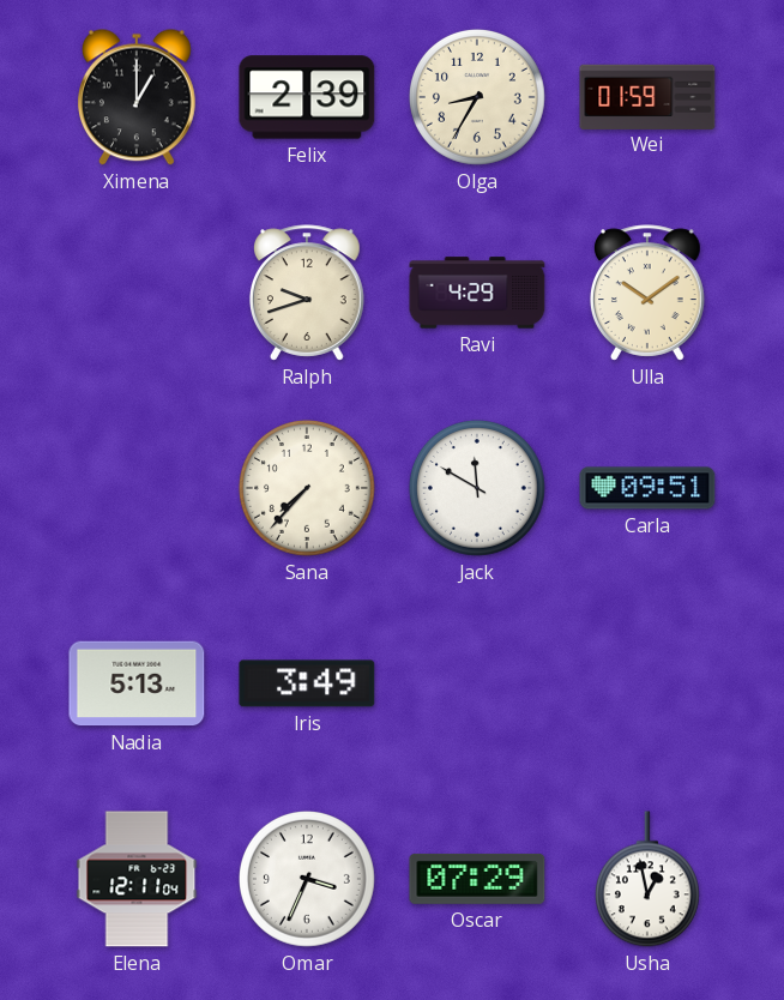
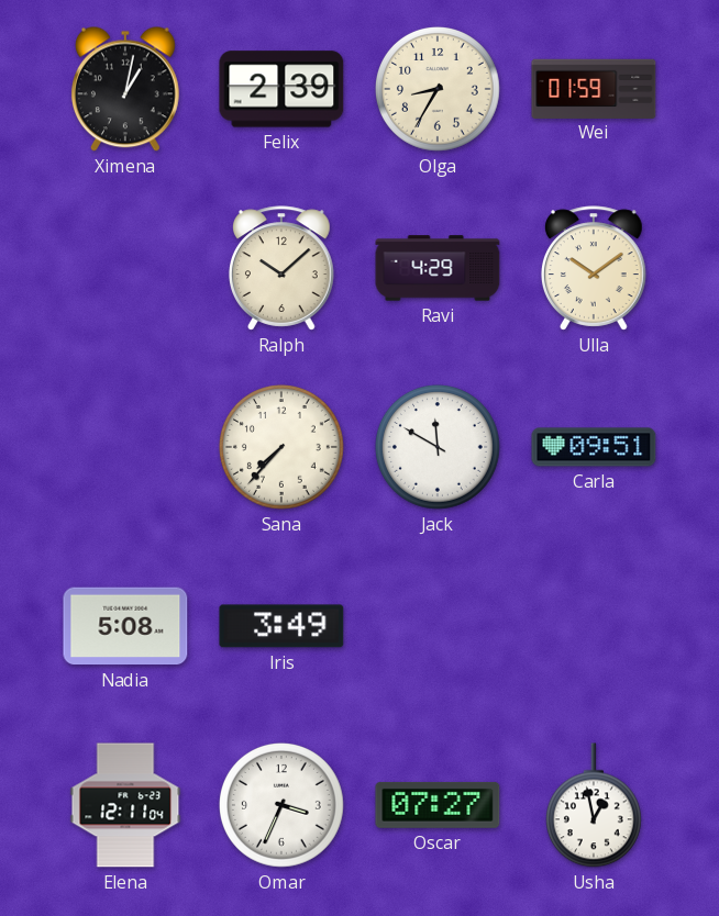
Ximena: 1:00 -> 1:02 (125, 89)
Ralph: 9:42 -> 10:08 (281, 268)
Nadia: 5:13 -> 5:08 (125, 626)
Oscar: 07:29 -> 07:27 (438, 805)
